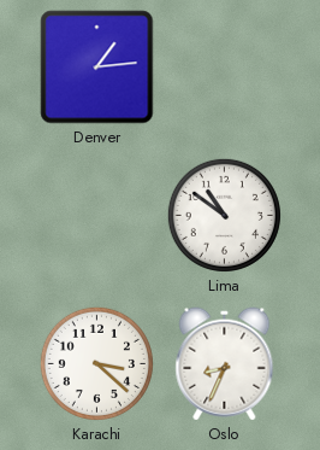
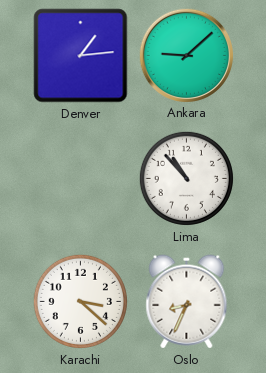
Ankara: none -> 9:08 (186, 55)
Lima: 10:51 -> 10:53 (186, 178)
